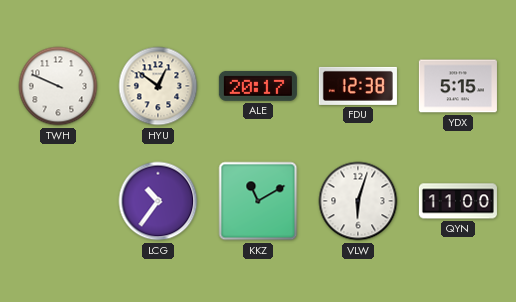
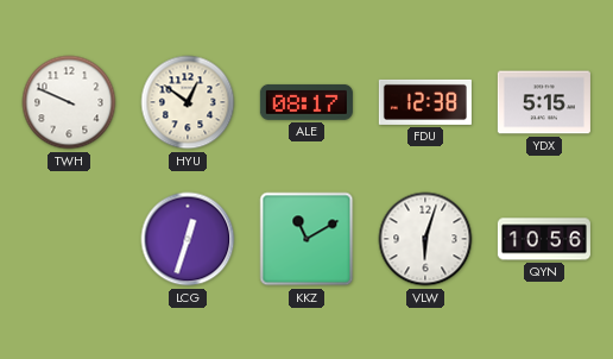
ALE: 20:17 -> 08:17 (306, 102)
LCG: 10:36 -> 12:33 (188, 239)
QYN: 11:00 -> 10:56 (544, 239)
